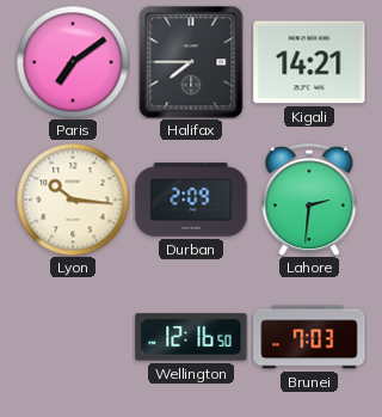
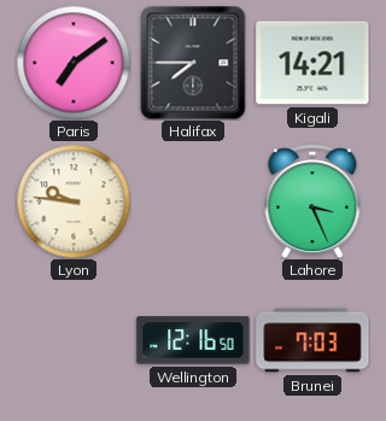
Lyon: 10:16 -> 9:46 (74, 201)
Durban: 2:09 -> none (191, 200)
Lahore: 2:31 -> 3:26 (312, 201)
